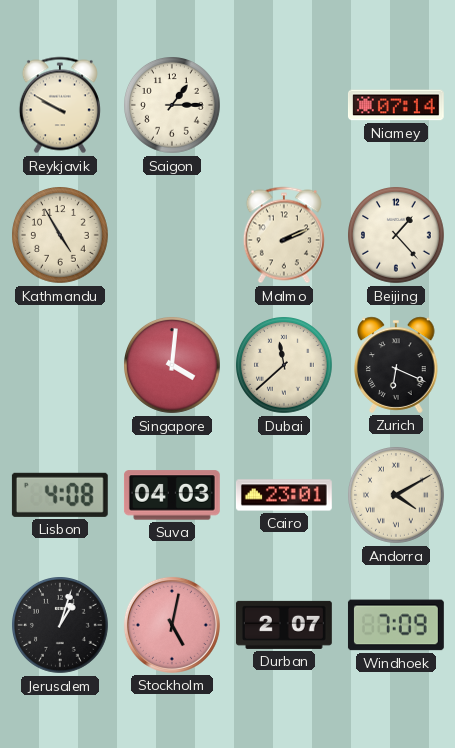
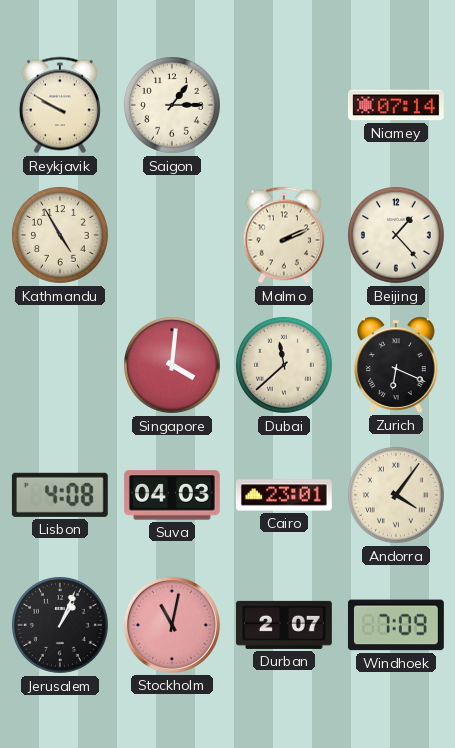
Andorra: 4:10 -> 4:06 (397, 496)
Jerusalem: 1:03 -> 1:04 (61, 626)
Stockholm: 5:02 -> 11:02 (172, 625)
